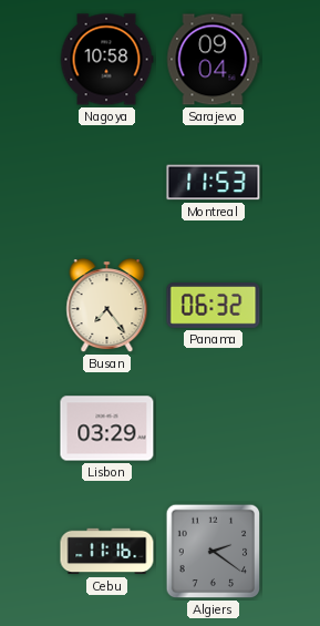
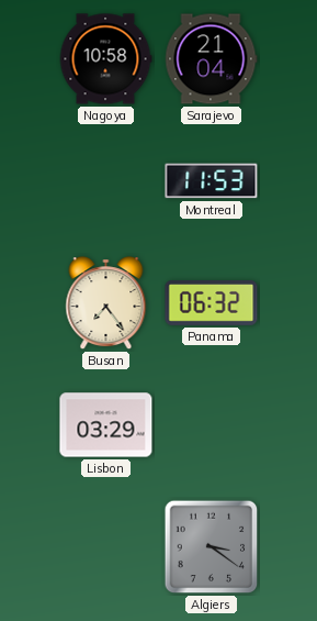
Sarajevo: 09:04 -> 21:04 (211, 59)
Cebu: 11:16 -> none (107, 552)
Algiers: 2:21 -> 3:21 (212, 547)
